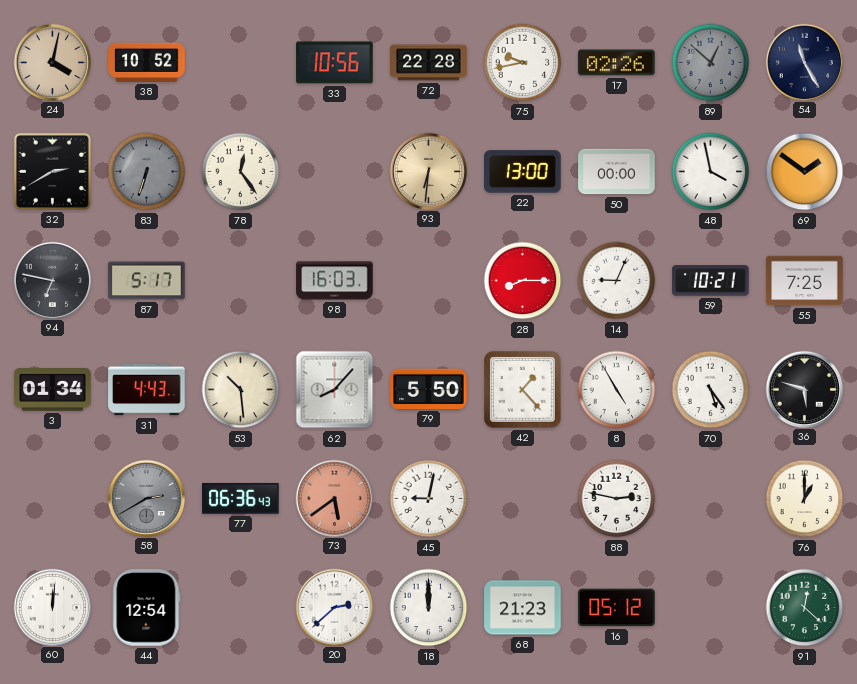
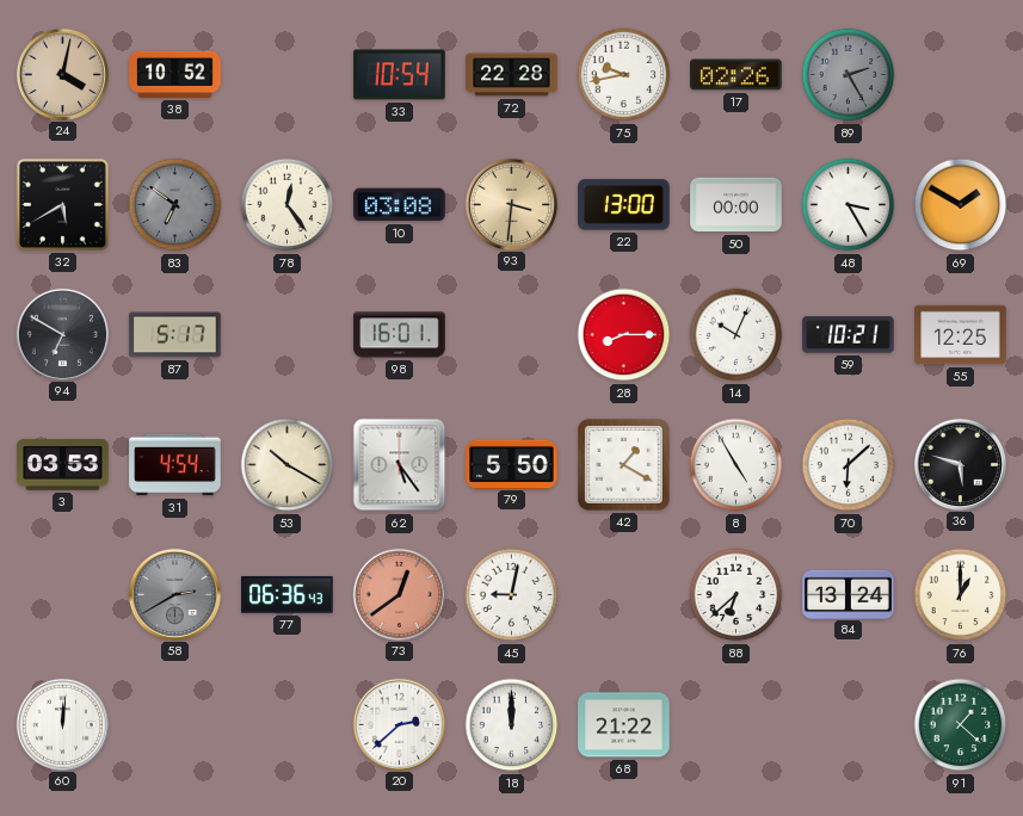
33: 10:56 -> 10:54 (400, 75)
89: 12:52 -> 2:25 (849, 75)
54: 11:25 -> none (804, 62)
32: 2:40 -> 5:40 (62, 204)
83: 6:33 -> 6:51 (175, 205)
10: none -> 03:08 (400, 205)
93: 6:31 -> 3:31 (511, 204)
48: 3:58 -> 3:25 (849, 205)
69: 1:51 -> 1:50 (961, 205)
94: 6:47 -> 6:50 (62, 334)
98: 16:03 -> 16:01 (400, 335)
14: 9:04 -> 10:04 (737, 335)
55: 7:25 -> 12:25 (961, 335)
3: 01:34 -> 03:53 (63, 465)
31: 4:43 -> 4:54 (175, 465)
53: 10:29 -> 10:20 (288, 465)
62: 8:07 -> 5:24 (400, 465)
42: 1:23 -> 1:20 (624, 465)
70: 5:24 -> 6:08 (849, 465)
73: 5:39 -> 12:39 (399, 594)
88: 2:47 -> 6:38 (737, 595)
84: none -> 13:24 (849, 594)
44: 12:54 -> none (147, 608)
68: 21:23 -> 21:22 (624, 725)
16: 05:12 -> none (617, 608)
91: 12:22 -> 1:22 (961, 725)
